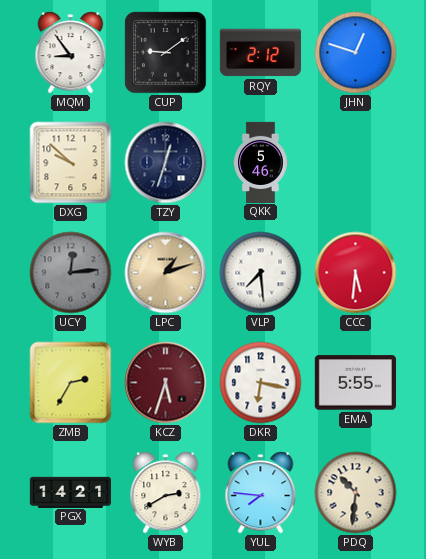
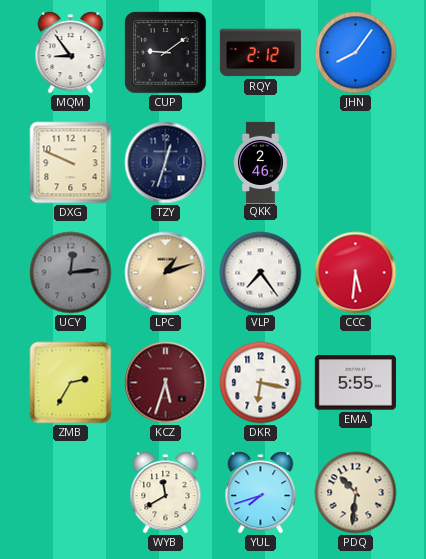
JHN: 12:48 -> 8:06 (356, 53)
DXG: 9:52 -> 9:49 (71, 163)
QKK: 5:46 -> 2:46 (261, 162)
VLP: 7:29 -> 7:24 (261, 273)
PGX: 14:21 -> none (70, 492)
WYB: 2:40 -> 11:40 (166, 493)
YUL: 7:46 -> 7:42 (261, 493)
